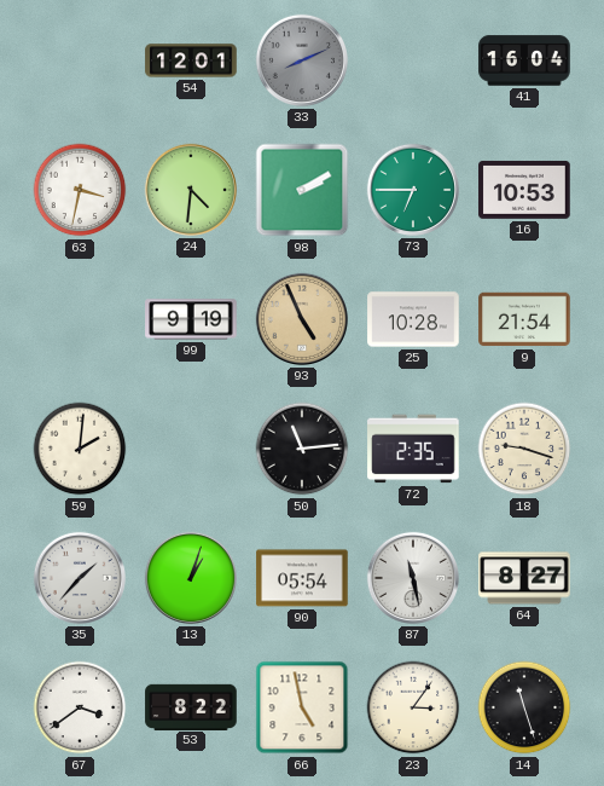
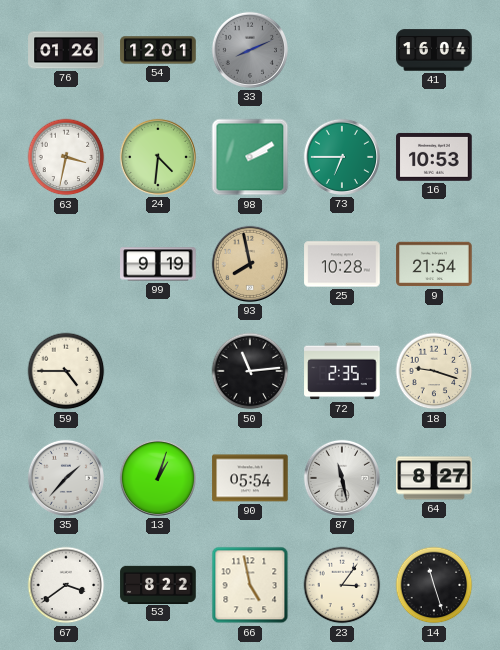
76: none -> 01:26 (66, 50)
93: 4:56 -> 7:58 (250, 264)
59: 2:01 -> 4:45 (66, 371)
